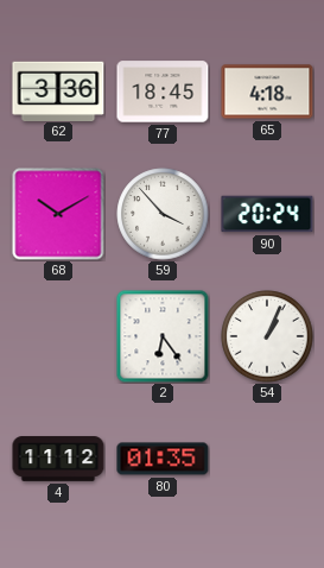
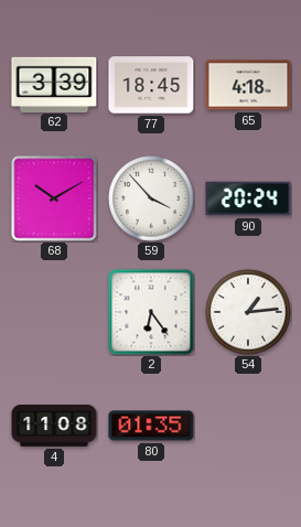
62: 3:36 -> 3:39 (54, 84)
54: 1:04 -> 1:14 (248, 312)
4: 11:12 -> 11:08 (54, 426)
